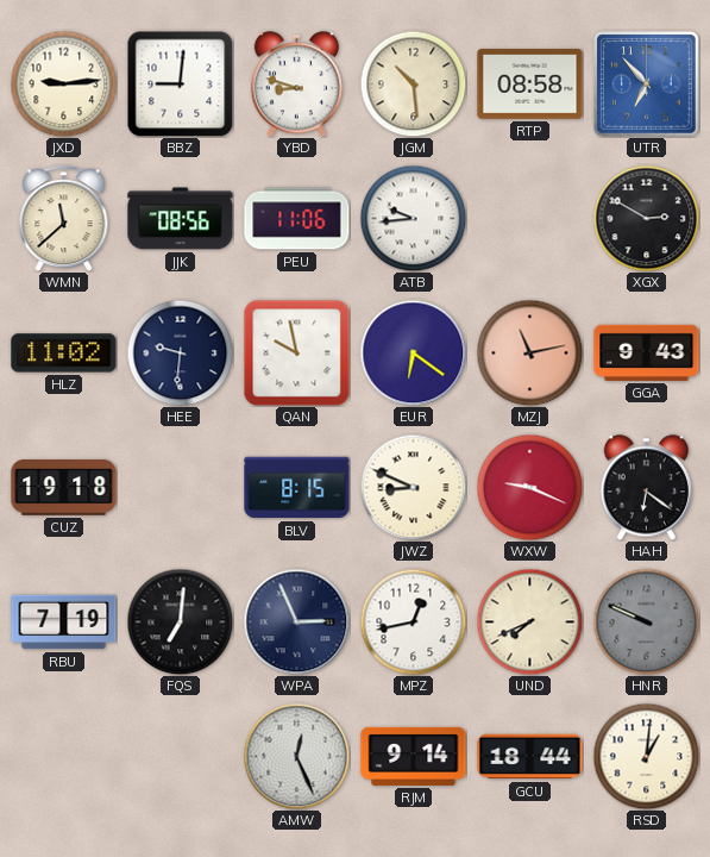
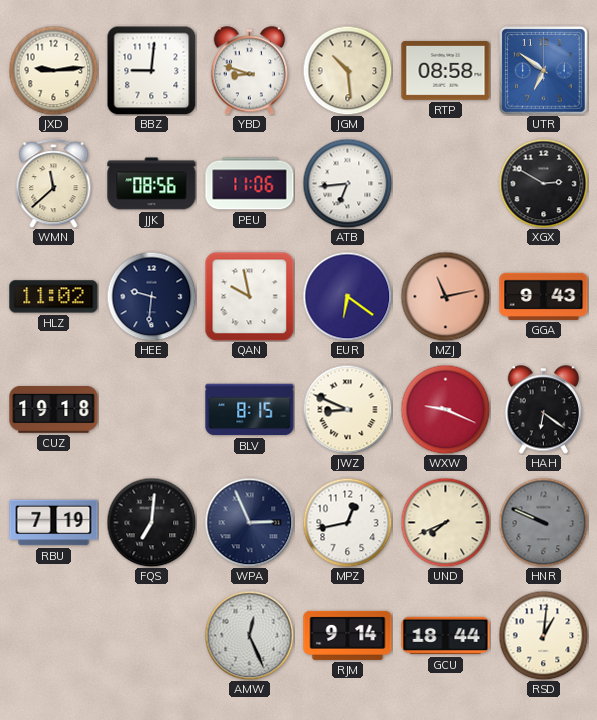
UTR: 6:53 -> 6:51 (544, 71)
ATB: 9:44 -> 6:44 (347, 183)
